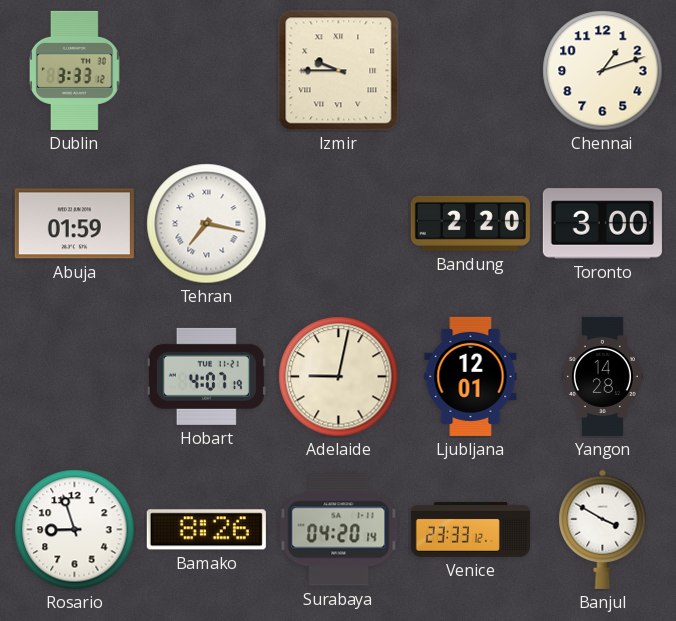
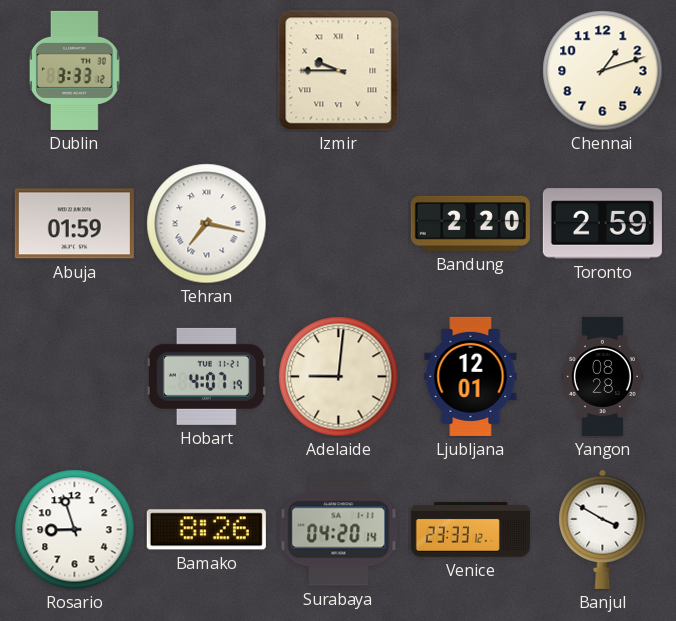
Toronto: 3:00 -> 2:59 (602, 224)
Adelaide: 9:02 -> 9:01 (339, 377)
Yangon: 14:28 -> 08:28 (602, 376)
